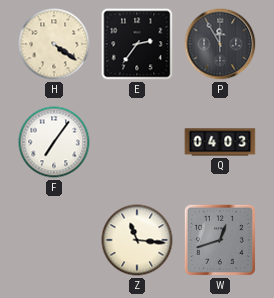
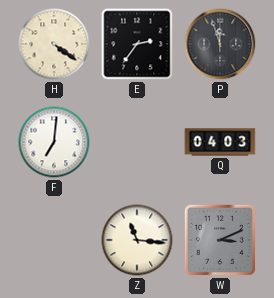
P: 11:55 -> 11:57 (220, 44)
F: 7:06 -> 7:01 (54, 142)
W: 12:42 -> 3:11 (220, 240)
